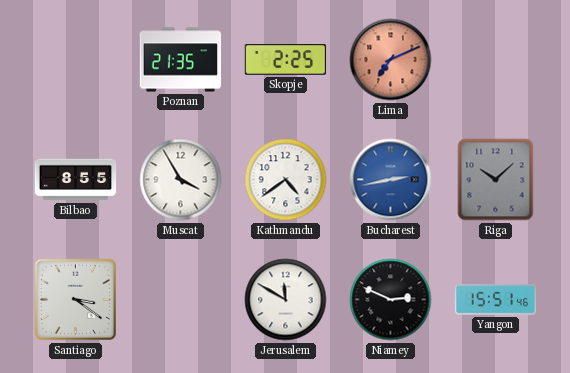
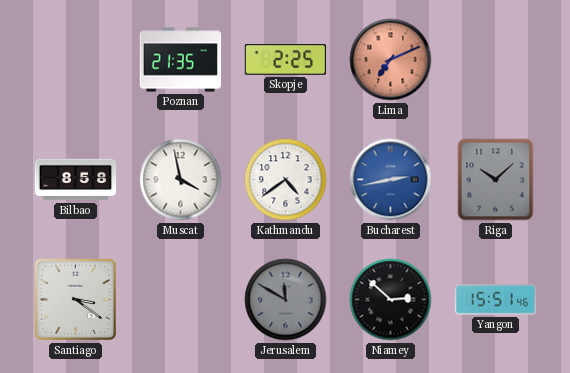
Bilbao: 8:55 -> 8:58 (76, 180)
Muscat: 3:55 -> 3:58 (181, 180)
Jerusalem dial: white -> grey (286, 300)
Niamey: 2:49 -> 2:52 (391, 300)
